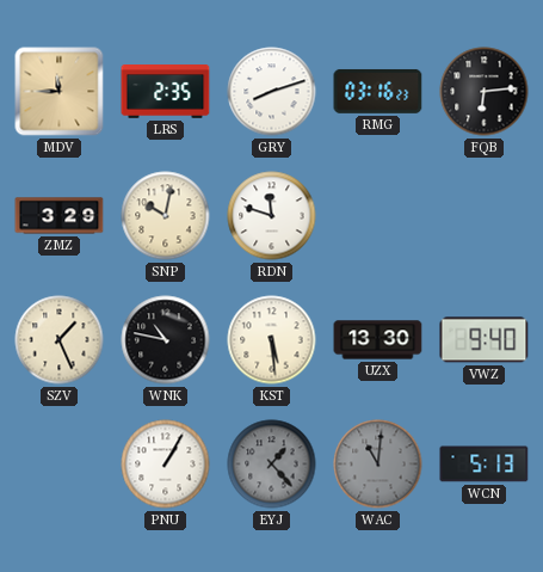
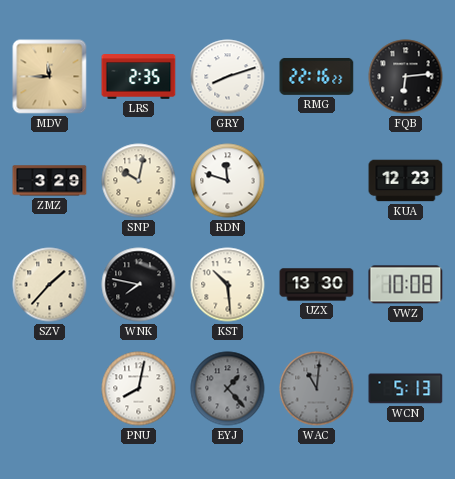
RMG: 03:16 -> 22:16 (317, 76)
KUA: none -> 12:23 (406, 181)
SZV: 1:26 -> 1:37 (50, 285)
WNK: 10:47 -> 7:47 (139, 285)
KST: 5:29 -> 10:29 (228, 285)
VWZ: 9:40 -> 10:08 (406, 285)
PNU: 1:05 -> 8:02 (139, 389)
